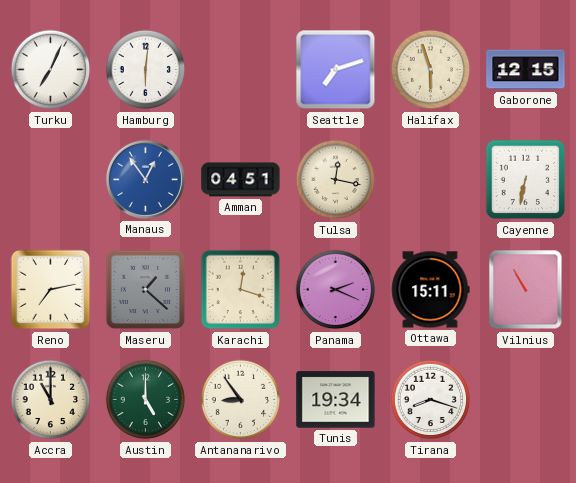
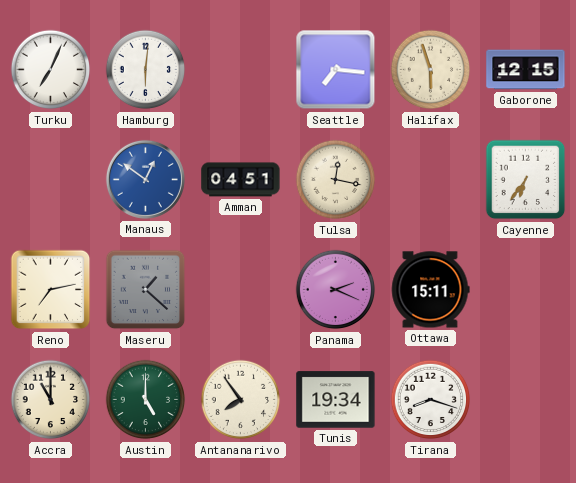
Seattle: 7:12 -> 7:16 (336, 70)
Manaus: 12:54 -> 12:51 (145, 179)
Cayenne: 6:32 -> 6:36 (526, 180)
Karachi: 12:18 -> none (241, 290)
Vilnius: 10:55 -> none (526, 290)
Antananarivo: 8:54 -> 7:54 (241, 400)
